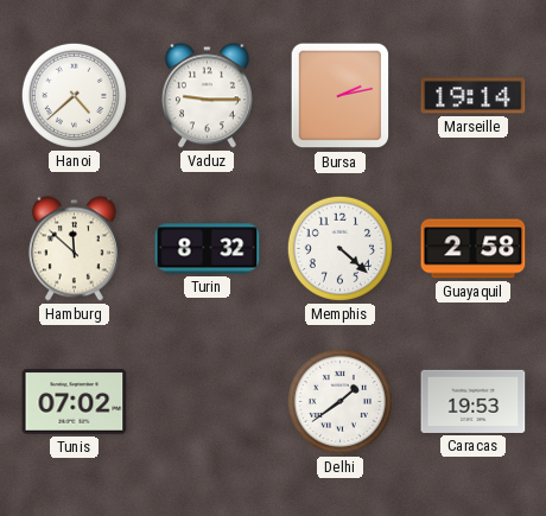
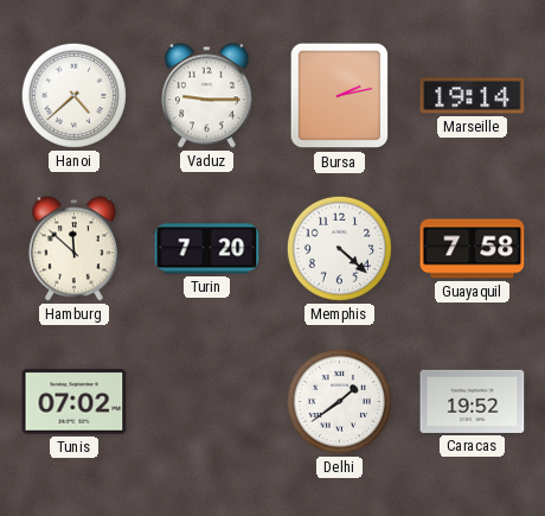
Turin: 8:32 -> 7:20 (207, 249)
Guayaquil: 2:58 -> 7:58 (473, 249)
Caracas: 19:53 -> 19:52 (473, 401)
